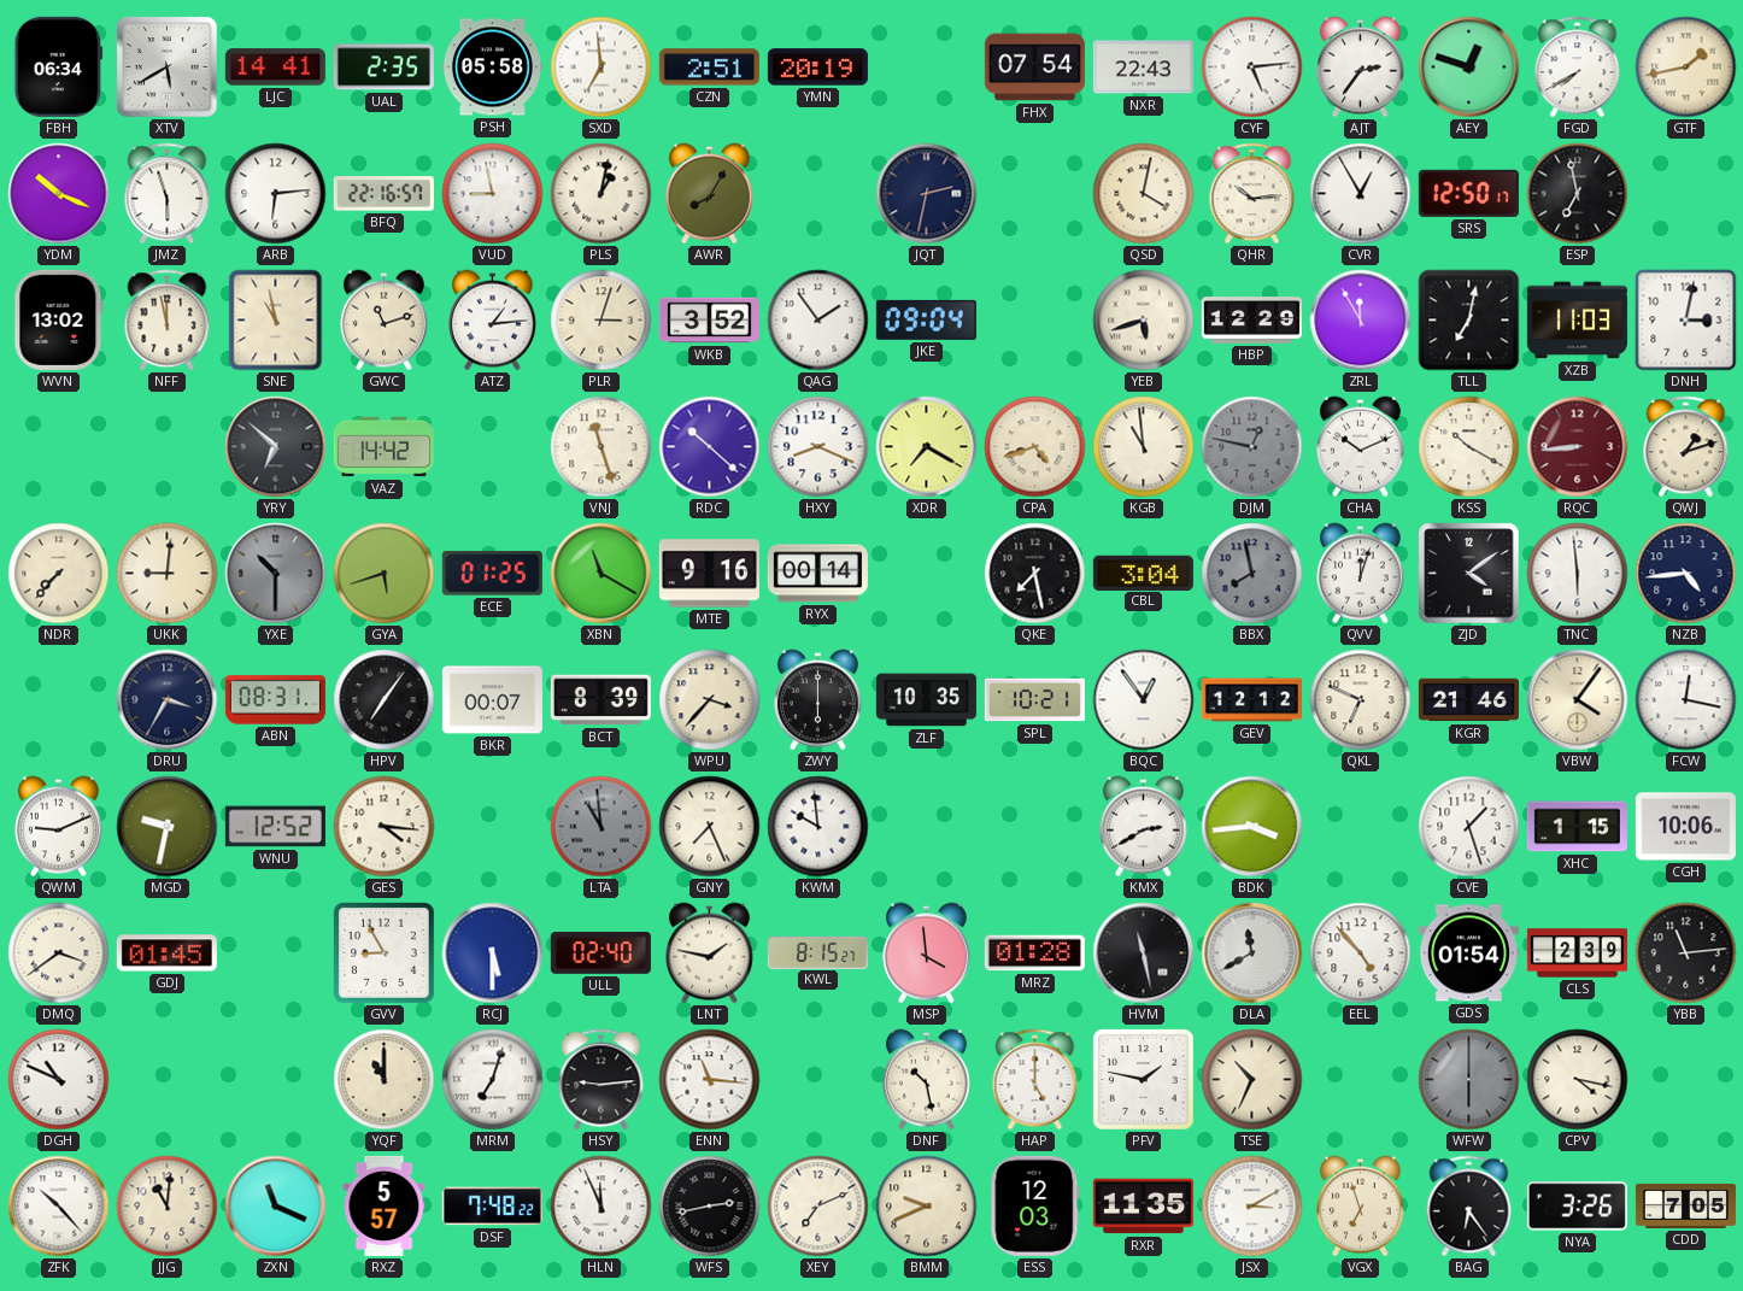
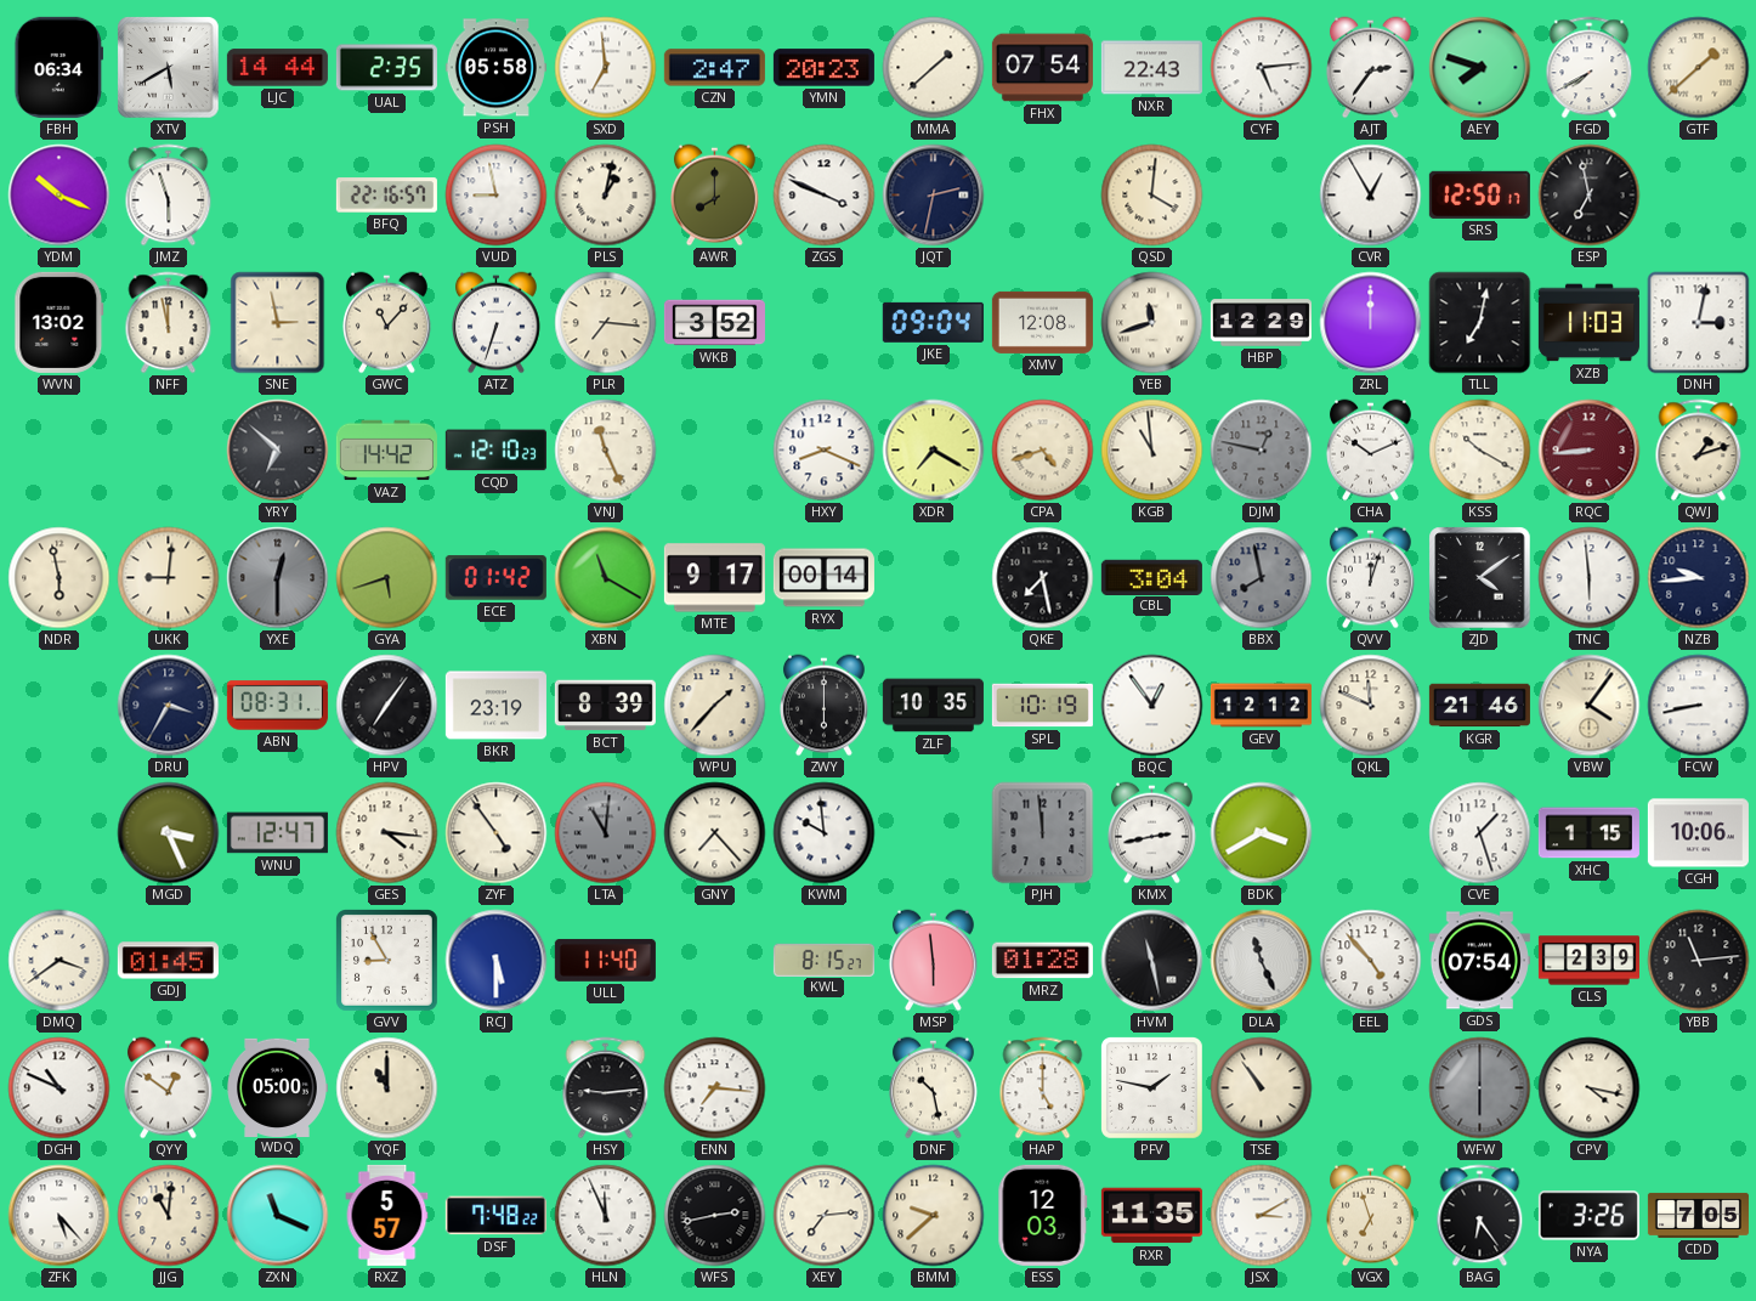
LJC: 14:41 -> 14:44 (277, 68)
CZN: 2:51 -> 2:47 (714, 68)
YMN: 20:19 -> 20:23 (823, 68)
MMA: none -> 1:38 (934, 68)
AEY: 12:48 -> 7:48 (1480, 68)
GTF: 1:43 -> 1:38 (1699, 68)
ARB: 6:14 -> none (276, 194)
AWR: 8:05 -> 8:00 (714, 196)
ZGS: none -> 3:49 (825, 196)
QSD: 4:02 -> 4:01 (1152, 196)
QHR: 10:14 -> none (1252, 194)
SNE: 10:58 -> 2:58 (278, 323)
GWC: 11:12 -> 11:07 (386, 323)
ATZ: 1:14 -> 6:33 (495, 323)
PLR: 3:03 -> 7:16 (606, 323)
QAG: 1:54 -> none (818, 321)
XMV: none -> 12:08 (1042, 322)
YEB: 5:42 -> 11:42 (1152, 323)
ZRL: 11:55 -> 12:00 (1371, 323)
CQD: none -> 12:10 (495, 451)
VNJ: 11:27 -> 11:26 (606, 451)
RDC: 10:22 -> none (710, 447)
NDR: 7:37 -> 5:58 (60, 578)
YXE: 10:30 -> 12:30 (278, 578)
ECE: 01:25 -> 01:42 (495, 578)
MTE: 9:16 -> 9:17 (714, 578)
NZB: 4:44 -> 9:44 (1699, 578)
BKR: 00:07 -> 23:19 (495, 706)
WPU: 3:37 -> 1:37 (715, 706)
SPL: 10:21 -> 10:19 (1042, 706)
QKL: 6:49 -> 11:49 (1371, 706)
FCW: 12:17 -> 8:43 (1699, 706)
QWM: 9:11 -> none (58, 827)
MGD: 9:32 -> 3:26 (169, 833)
WNU: 12:52 -> 12:47 (277, 833)
ZYF: none -> 4:54 (497, 833)
LTA: 10:59 -> 11:01 (606, 833)
GNY: 7:26 -> 7:23 (715, 833)
PJH: none -> 11:59 (1043, 833)
KMX: 2:40 -> 2:43 (1151, 833)
BDK: 3:44 -> 3:40 (1262, 833)
ULL: 02:40 -> 11:40 (605, 960)
LNT: 1:47 -> none (709, 953)
MSP: 3:59 -> 5:59 (933, 961)
DLA: 11:40 -> 11:26 (1262, 961)
GDS: 01:54 -> 07:54 (1479, 961)
QYY: none -> 12:51 (168, 1088)
WDQ: none -> 05:00 (277, 1087)
MRM: 7:03 -> none (493, 1080)
ENN: 11:16 -> 7:16 (715, 1088)
TSE: 10:34 -> 10:54 (1262, 1088)
ZFK: 10:23 -> 5:23 (60, 1216)
XEY: 7:11 -> 7:14 (825, 1216)
BMM: 9:41 -> 9:38 (934, 1216)
